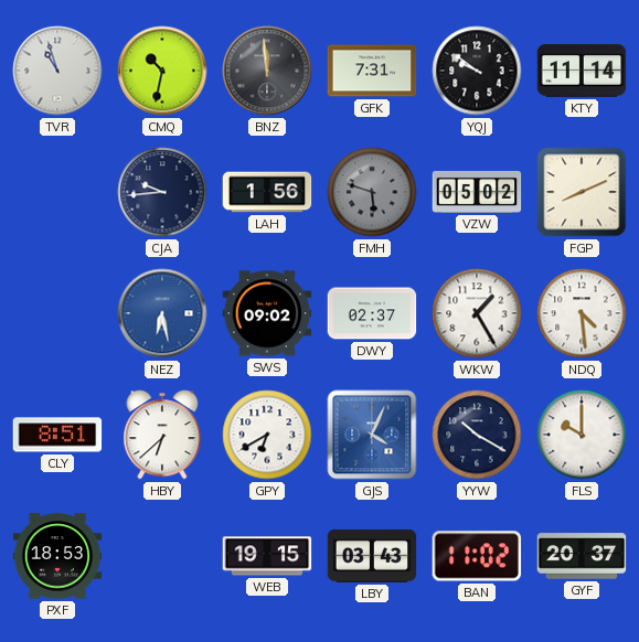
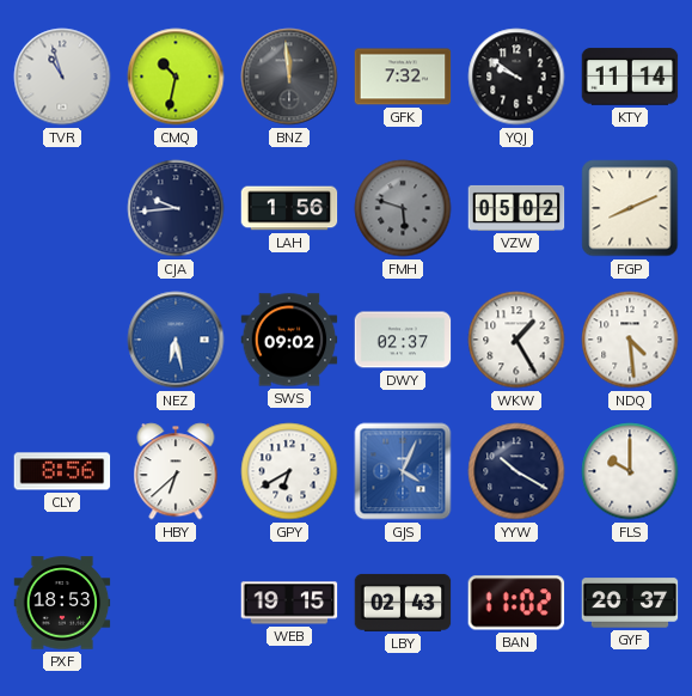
GFK: 7:31 -> 7:32 (403, 77)
CLY: 8:51 -> 8:56 (62, 471)
LBY: 03:43 -> 02:43 (403, 603)
